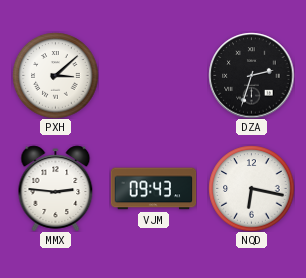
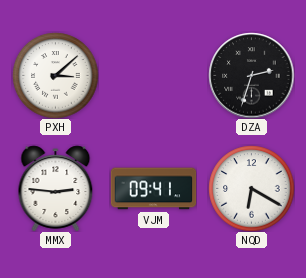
VJM: 09:43 -> 09:41 (153, 189)
NQD: 6:17 -> 6:20 (251, 188)
